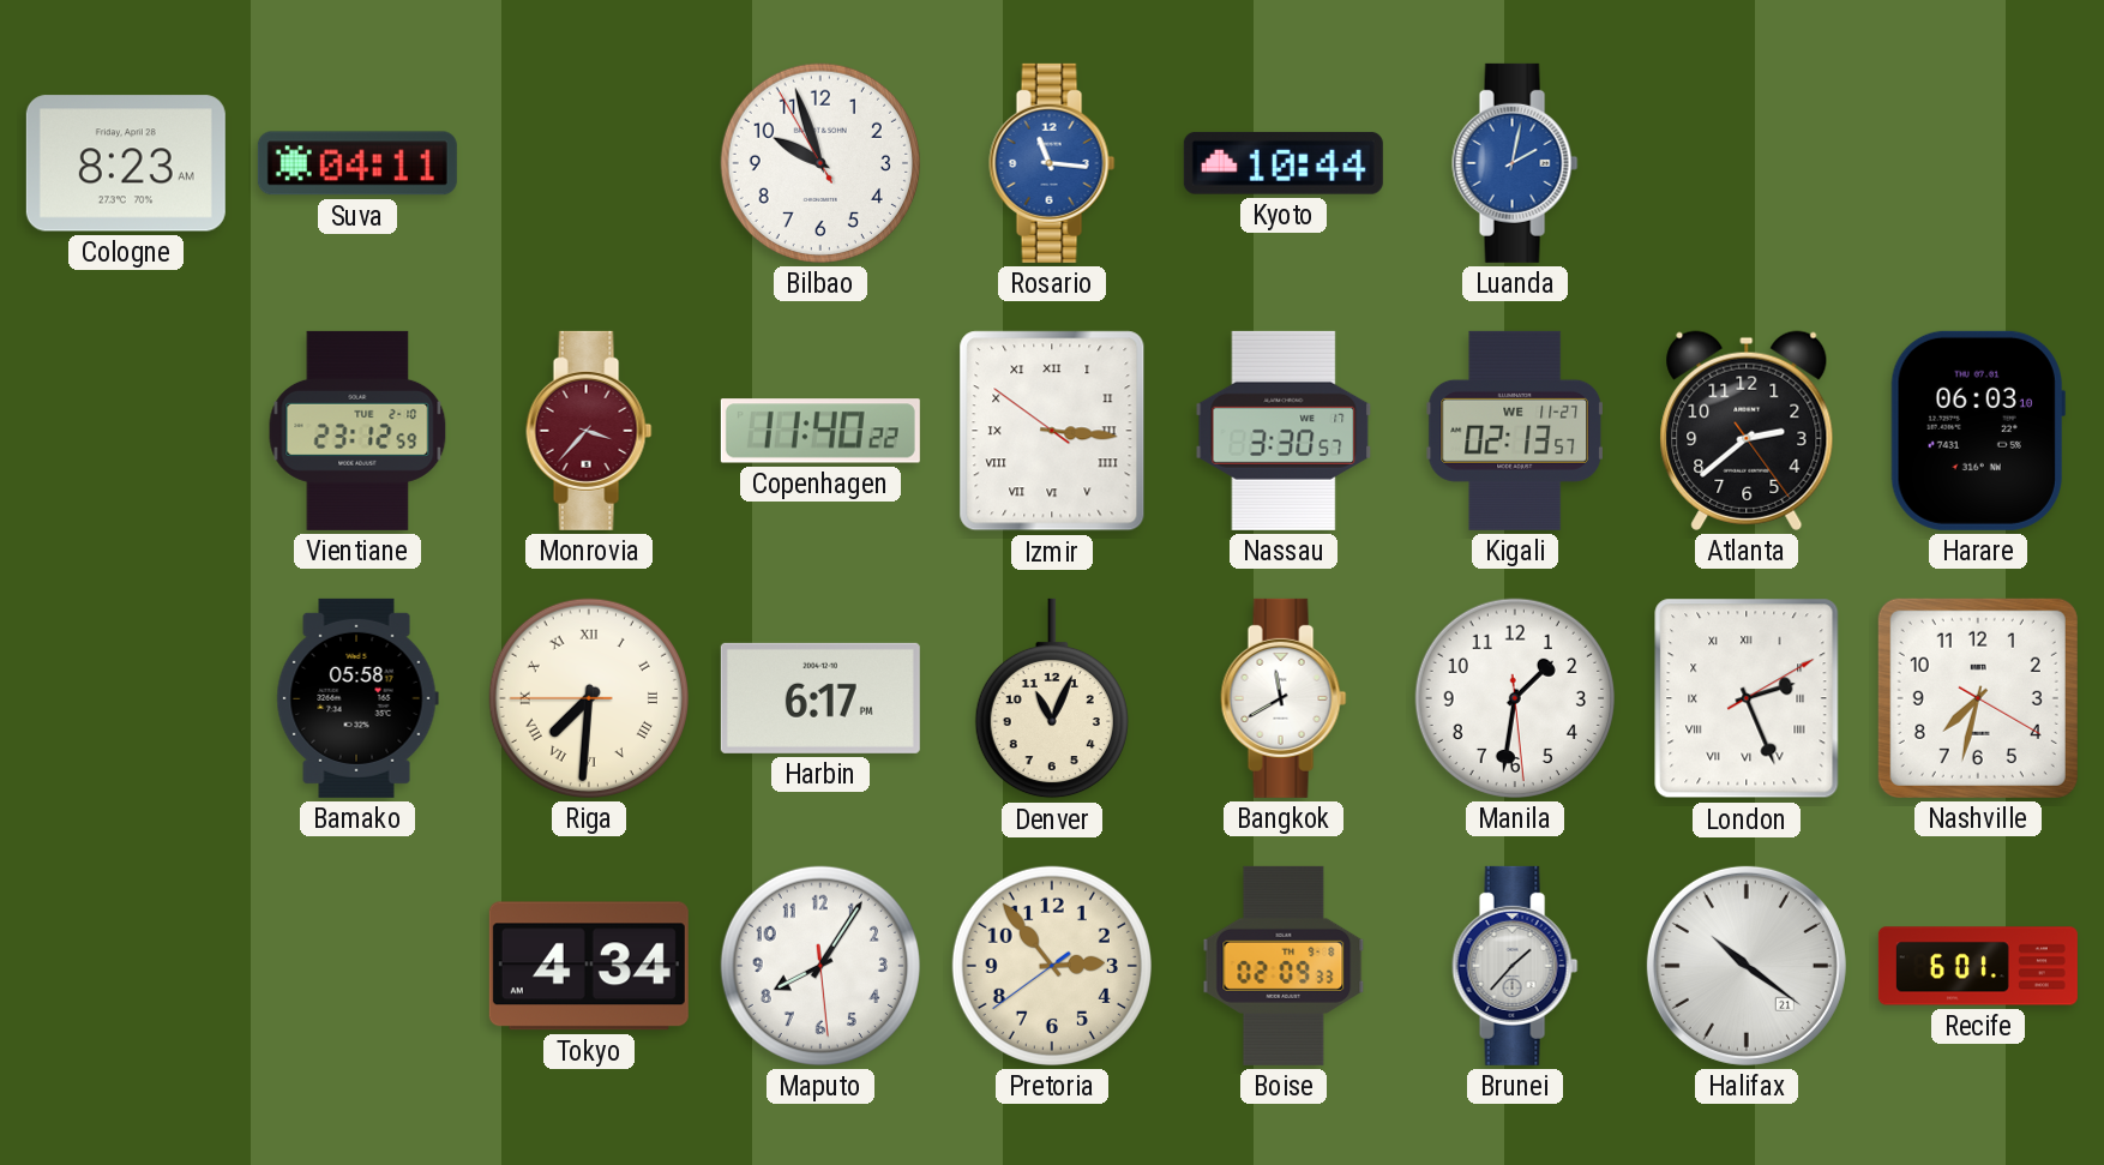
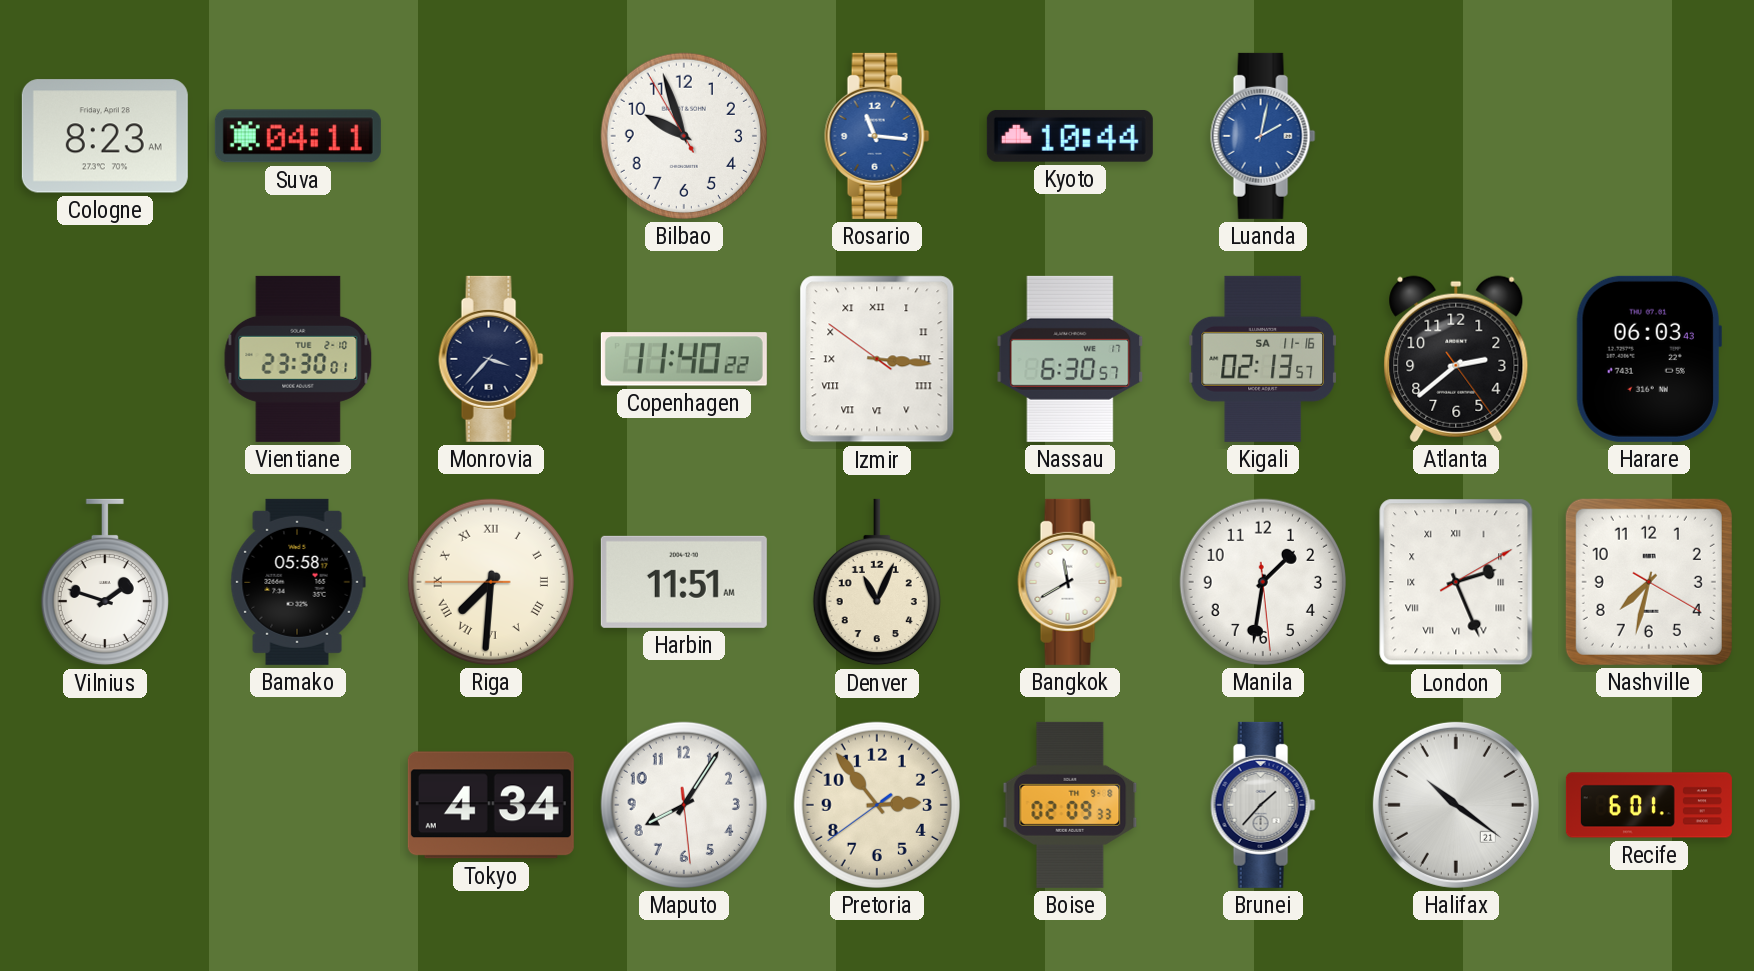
Vientiane: 23:12 -> 23:30 (298, 359)
Monrovia dial: burgundy -> navy (491, 359)
Nassau: 3:30 -> 6:30 (1070, 359)
Kigali date: WE 11-27 -> SA 11-16 (1263, 359)
Harare: 06:03:10 -> 06:03:43 (1649, 359)
Vilnius: none -> 1:48 (105, 582)
Harbin: 6:17 -> 11:51 (684, 582)
